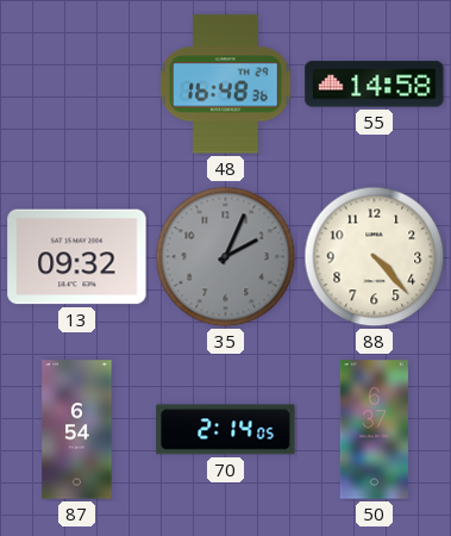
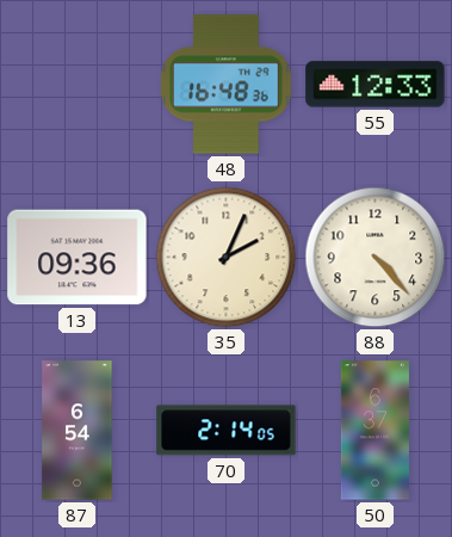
55: 14:58 -> 12:33 (376, 85)
13: 09:32 -> 09:36 (78, 258)
35 dial: grey -> cream (227, 258)
